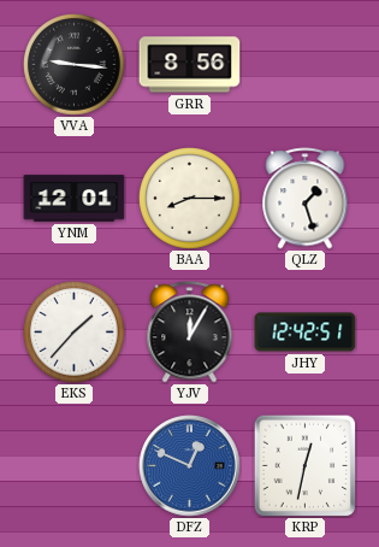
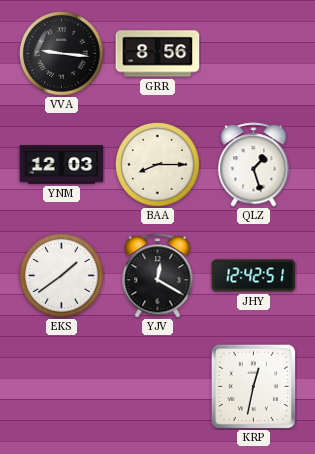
YNM: 12:01 -> 12:03 (62, 165)
EKS: 1:37 -> 1:39 (62, 276)
YJV: 12:05 -> 12:20 (158, 276)
DFZ: 12:49 -> none (190, 466)
